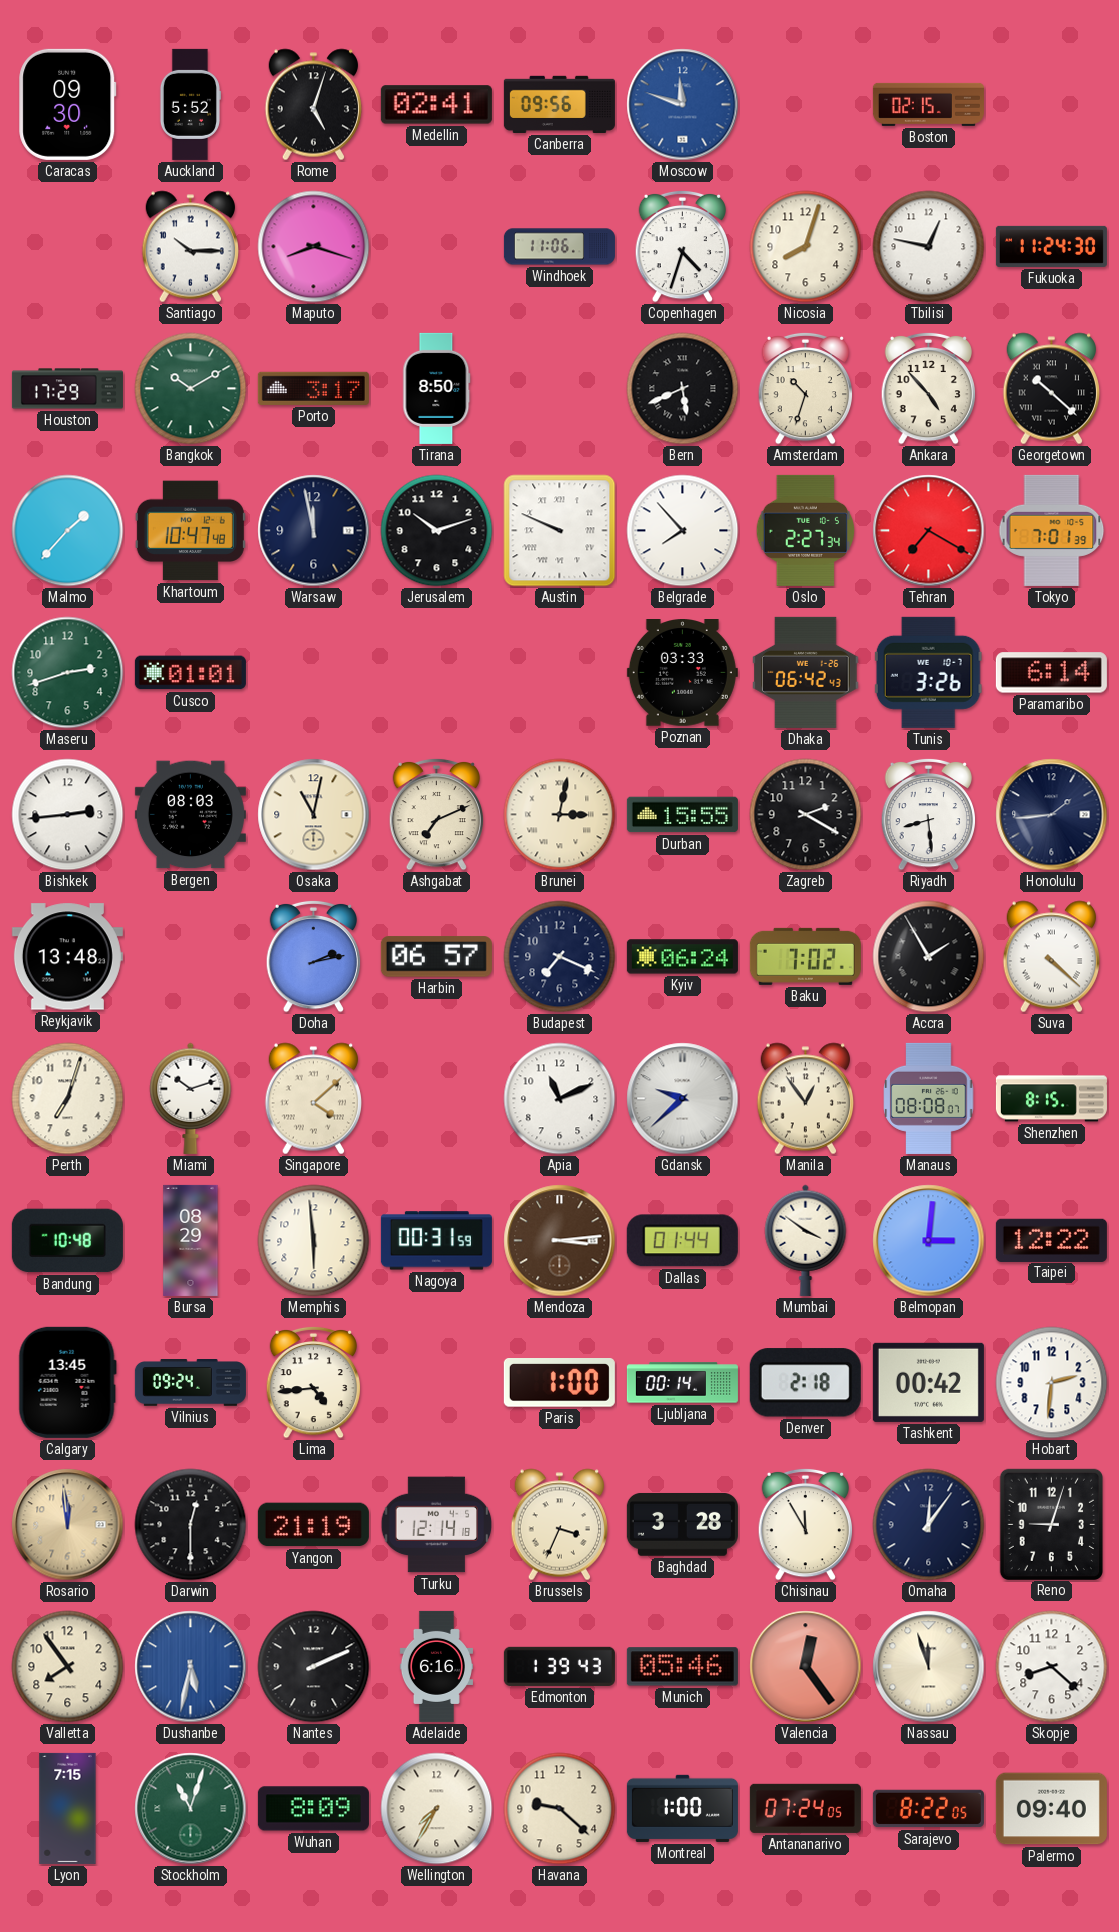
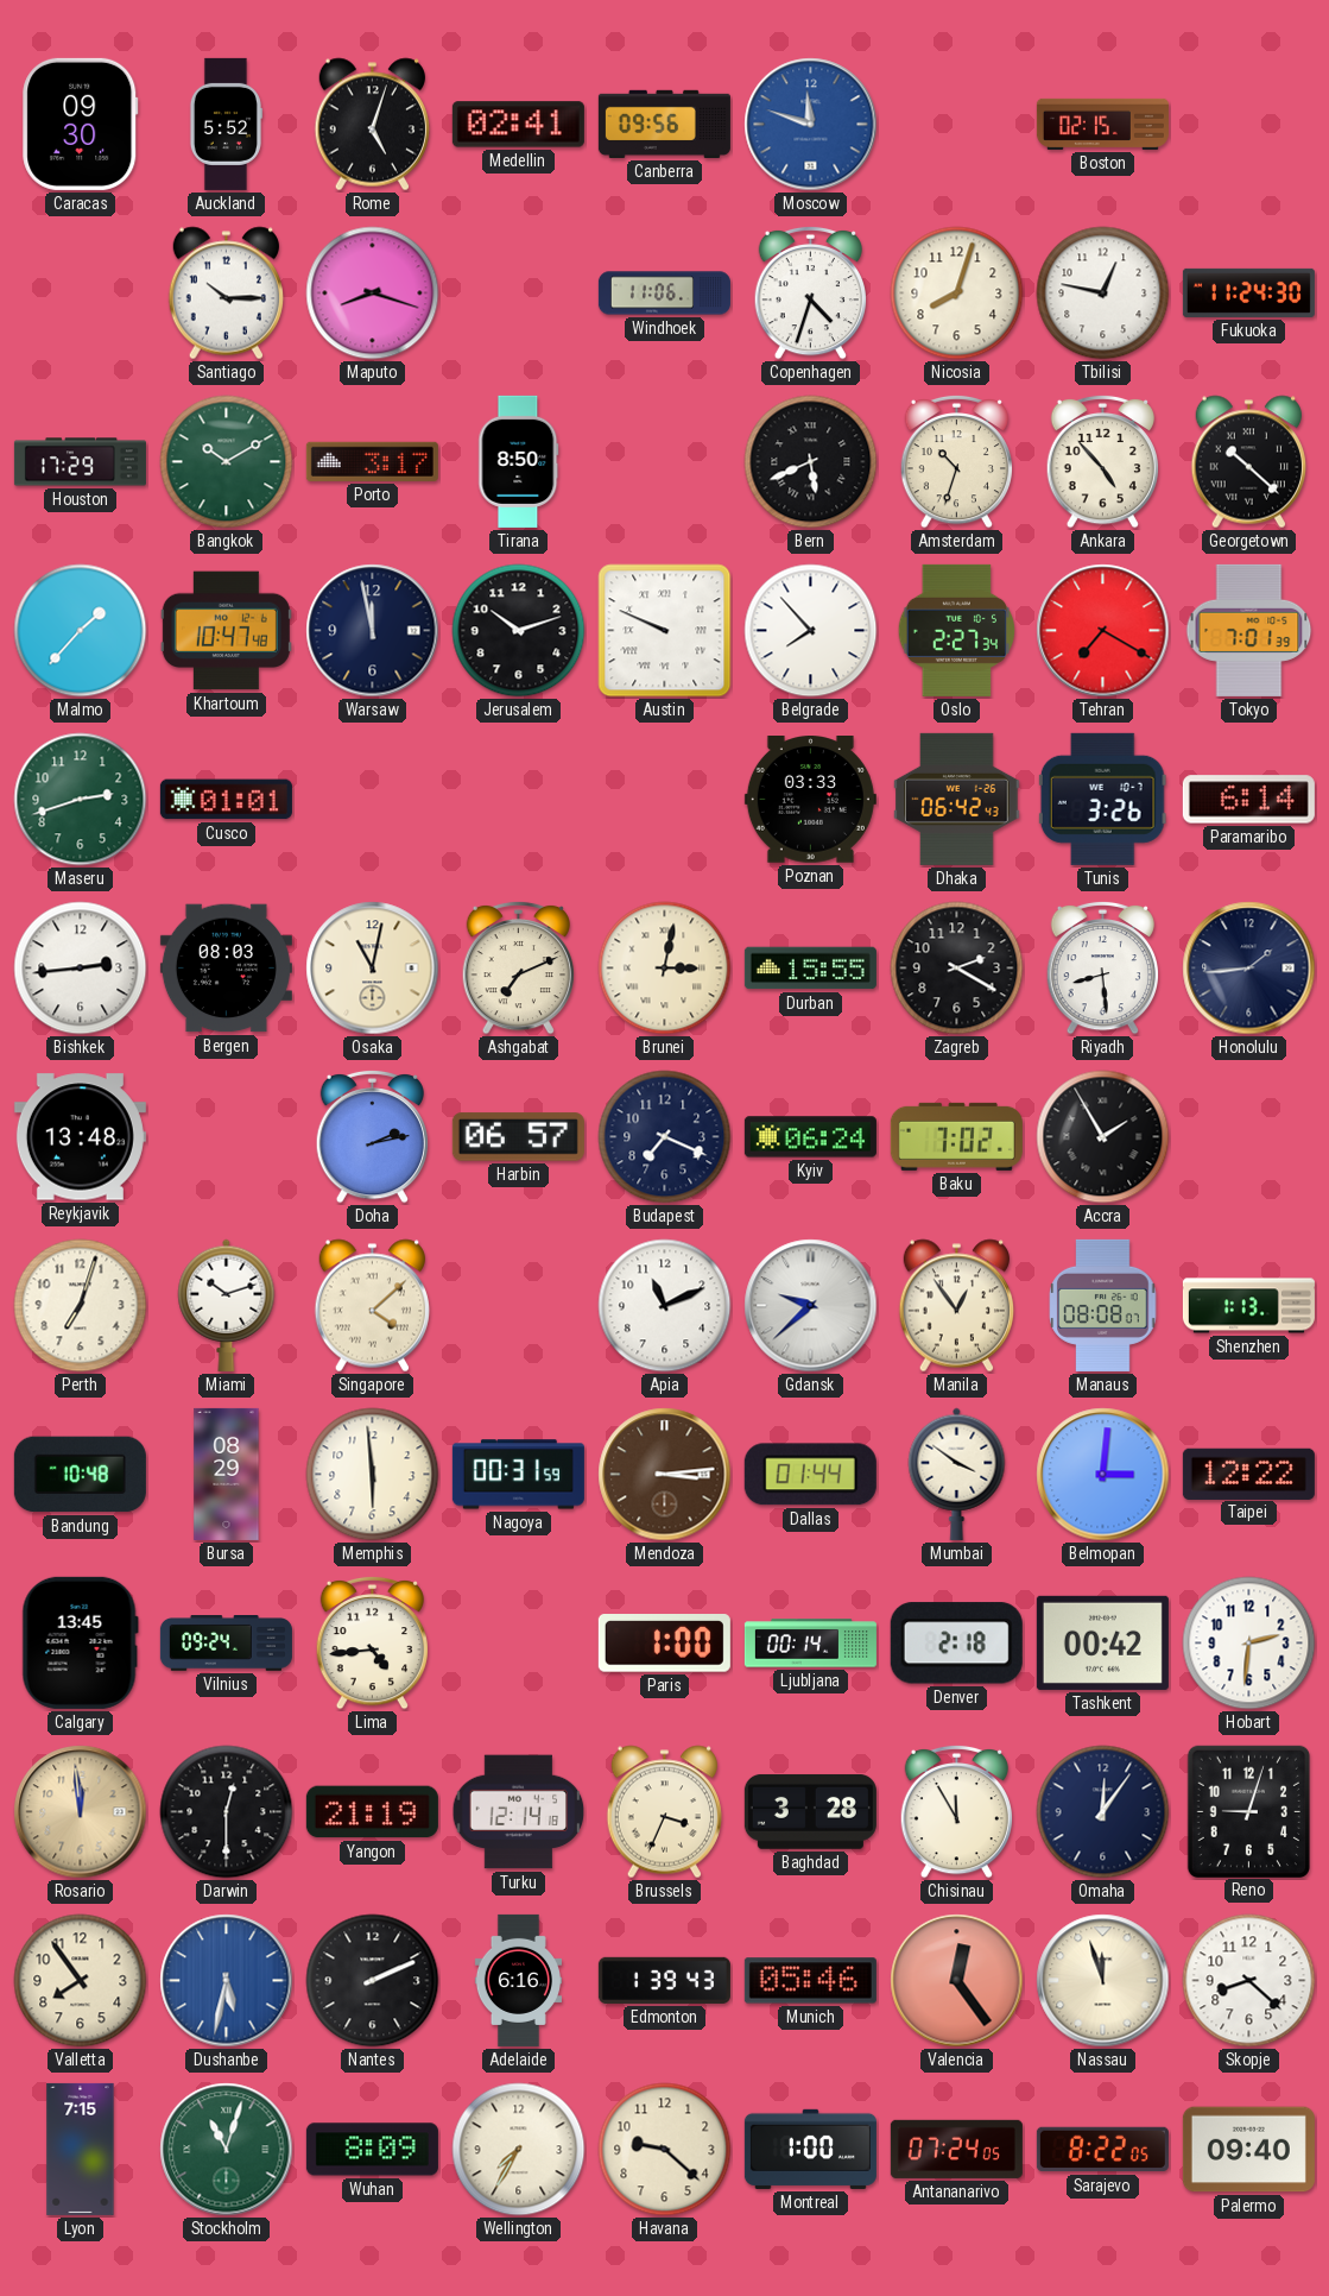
Suva: 4:22 -> none (1051, 957)
Shenzhen: 8:15 -> 1:13 (1248, 1306)
